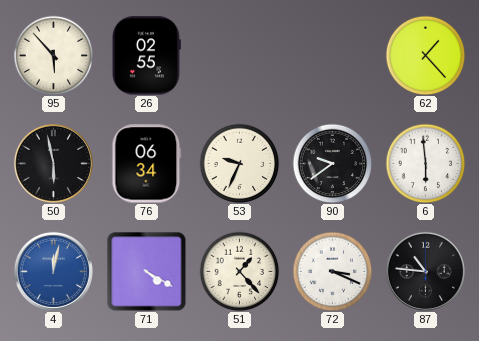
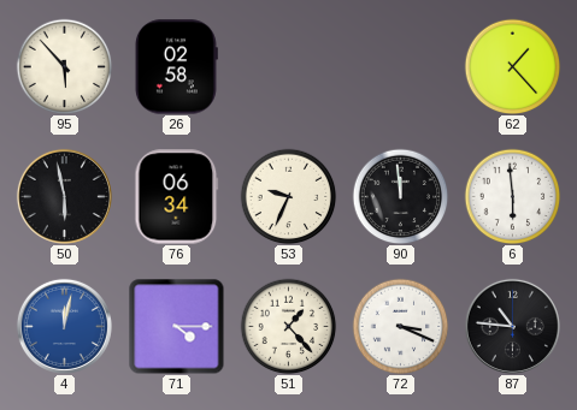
26: 02:55 -> 02:58 (176, 67)
90: 9:39 -> 11:59 (400, 196)
71: 4:20 -> 4:15 (176, 326)
